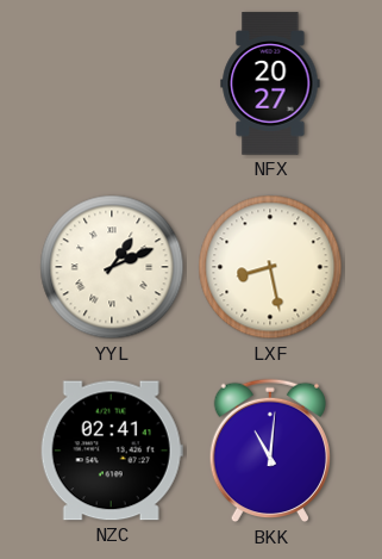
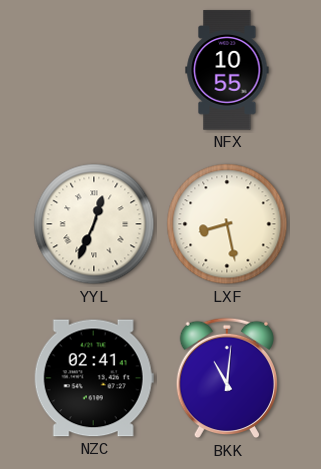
NFX: 20:27 -> 10:55 (227, 70)
YYL: 1:11 -> 12:34 (94, 224)
